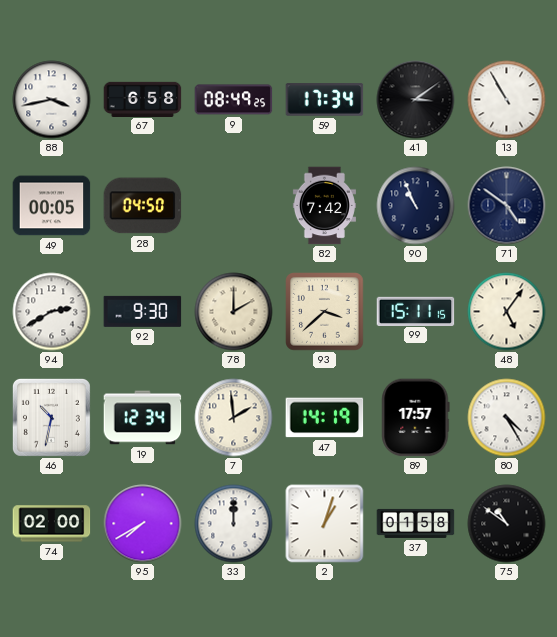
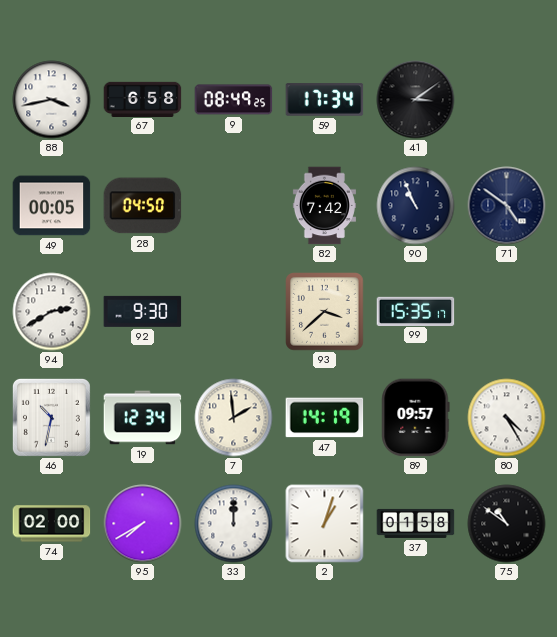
13: 10:55 -> none (507, 100)
78: 2:00 -> none (234, 312)
99: 15:11 -> 15:35 (416, 311)
48: 5:06 -> none (507, 312)
89: 17:57 -> 09:57 (416, 418)
